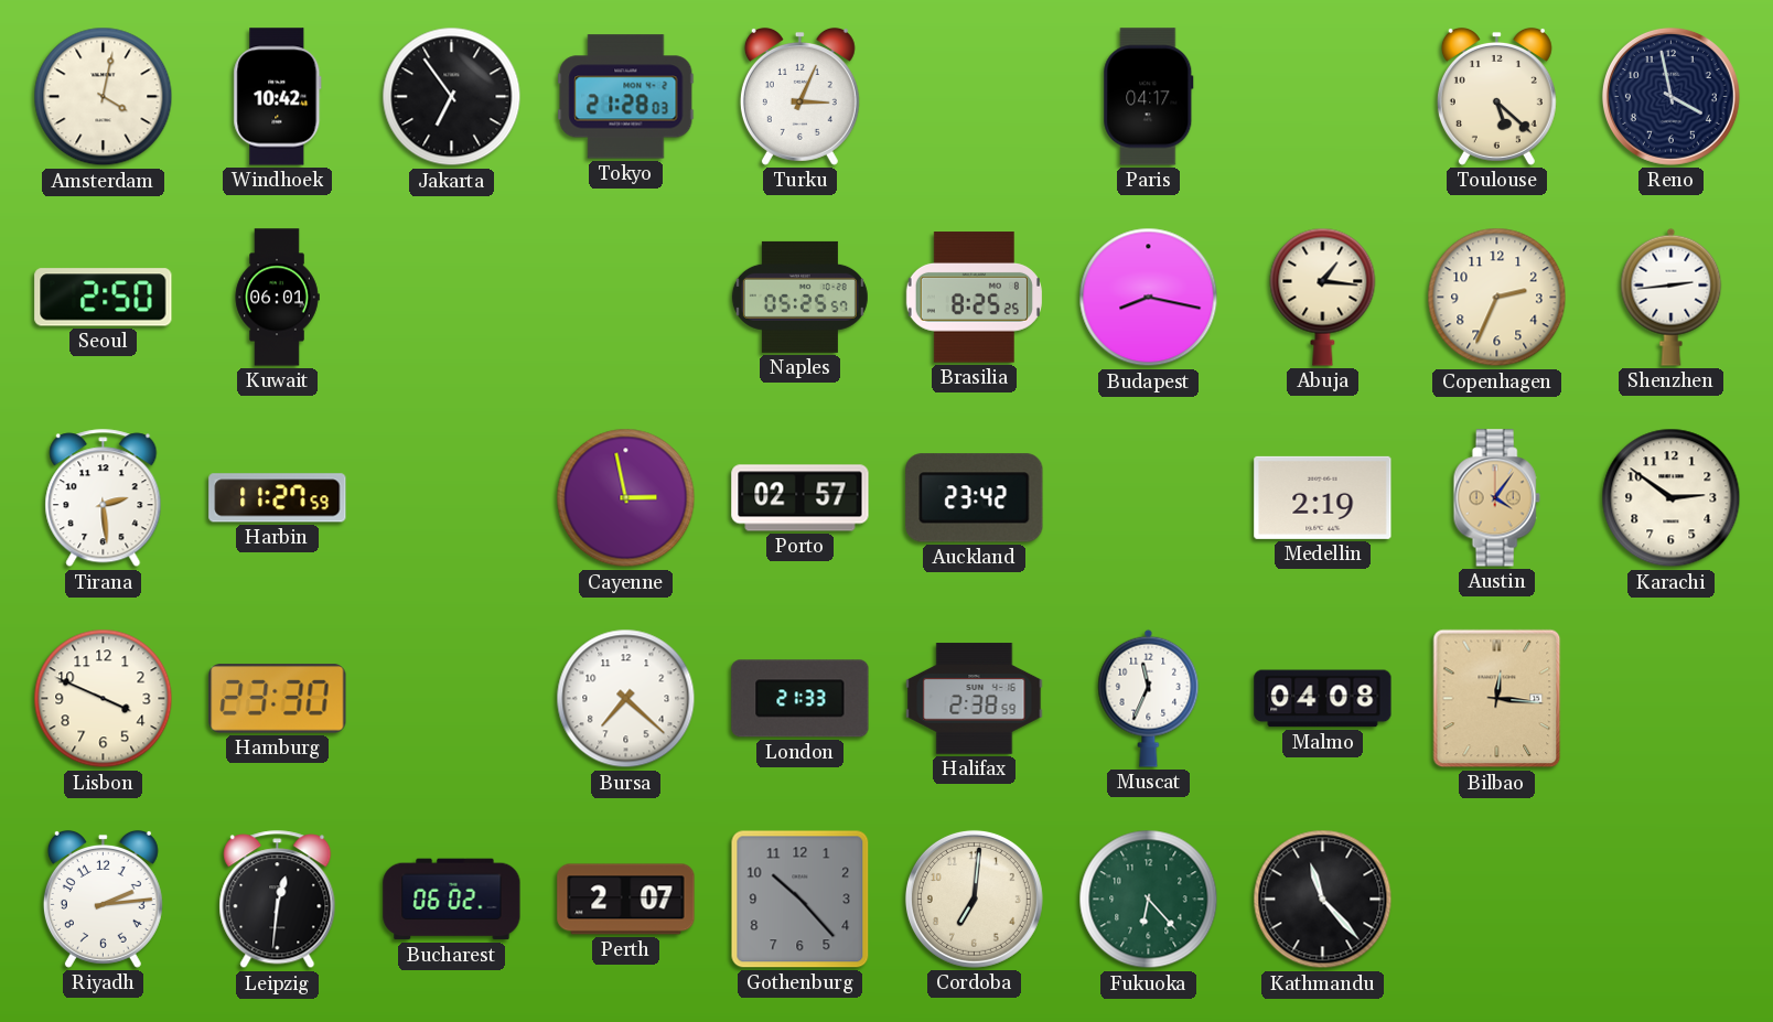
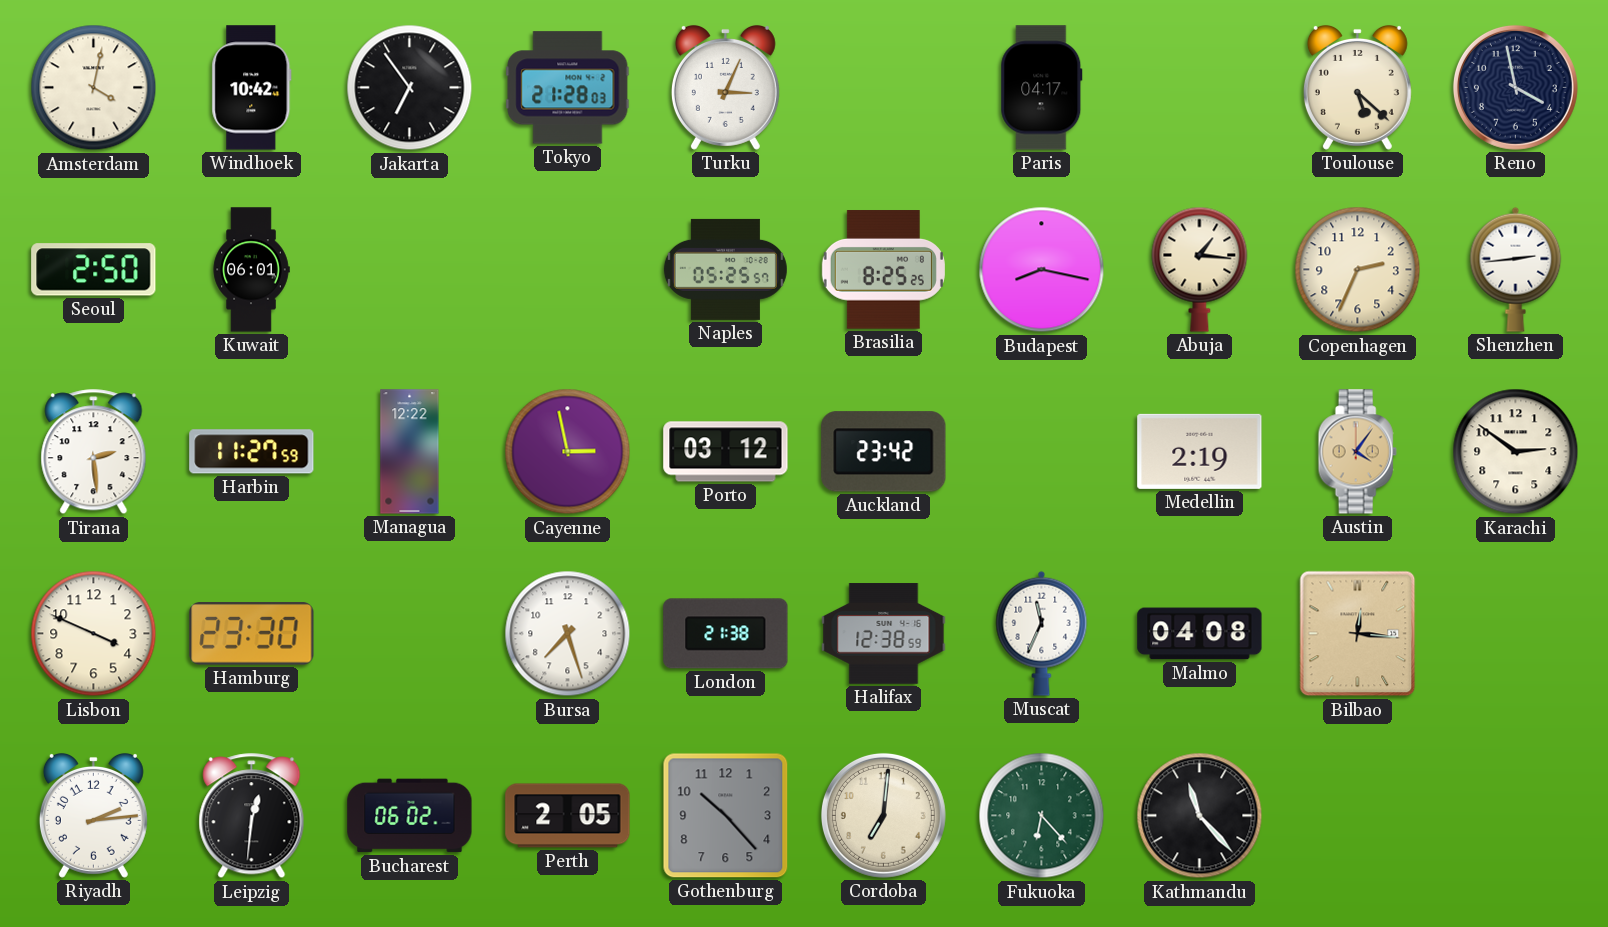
Managua: none -> 12:22 (410, 452)
Porto: 02:57 -> 03:12 (726, 452)
Bursa: 7:22 -> 7:27 (568, 634)
London: 21:33 -> 21:38 (726, 634)
Halifax: 2:38 -> 12:38 (884, 634)
Perth: 2:07 -> 2:05 (568, 816)
